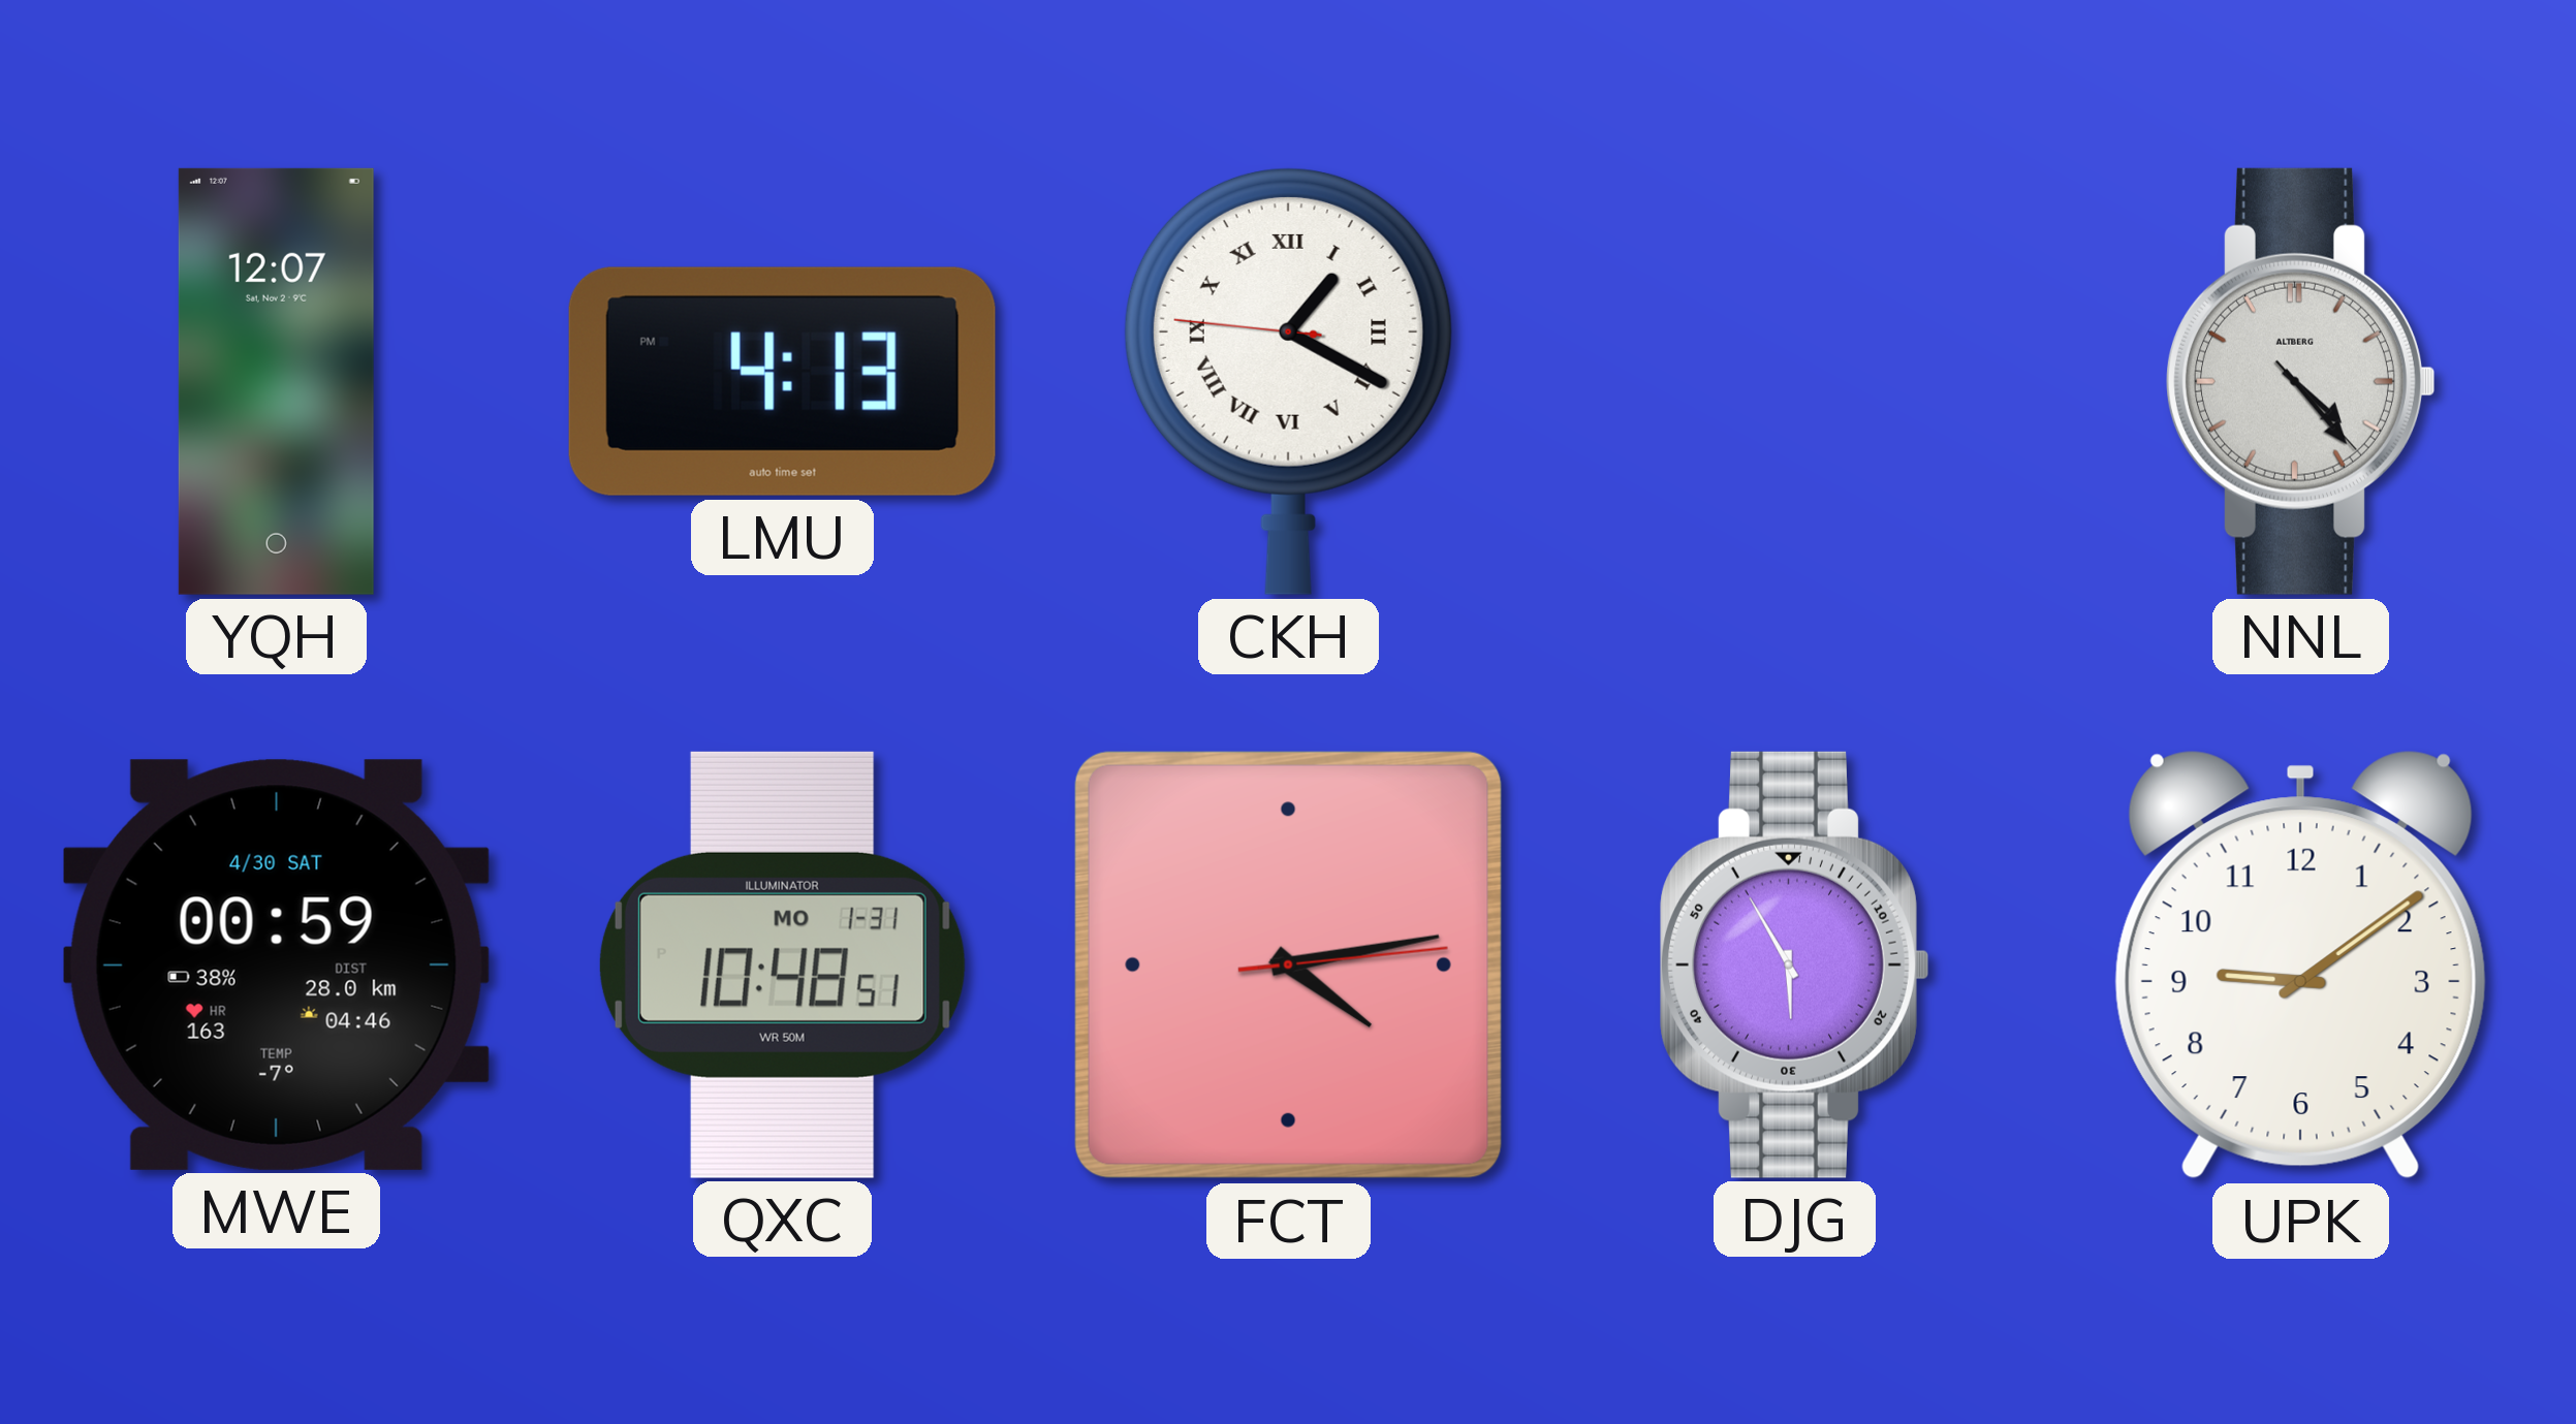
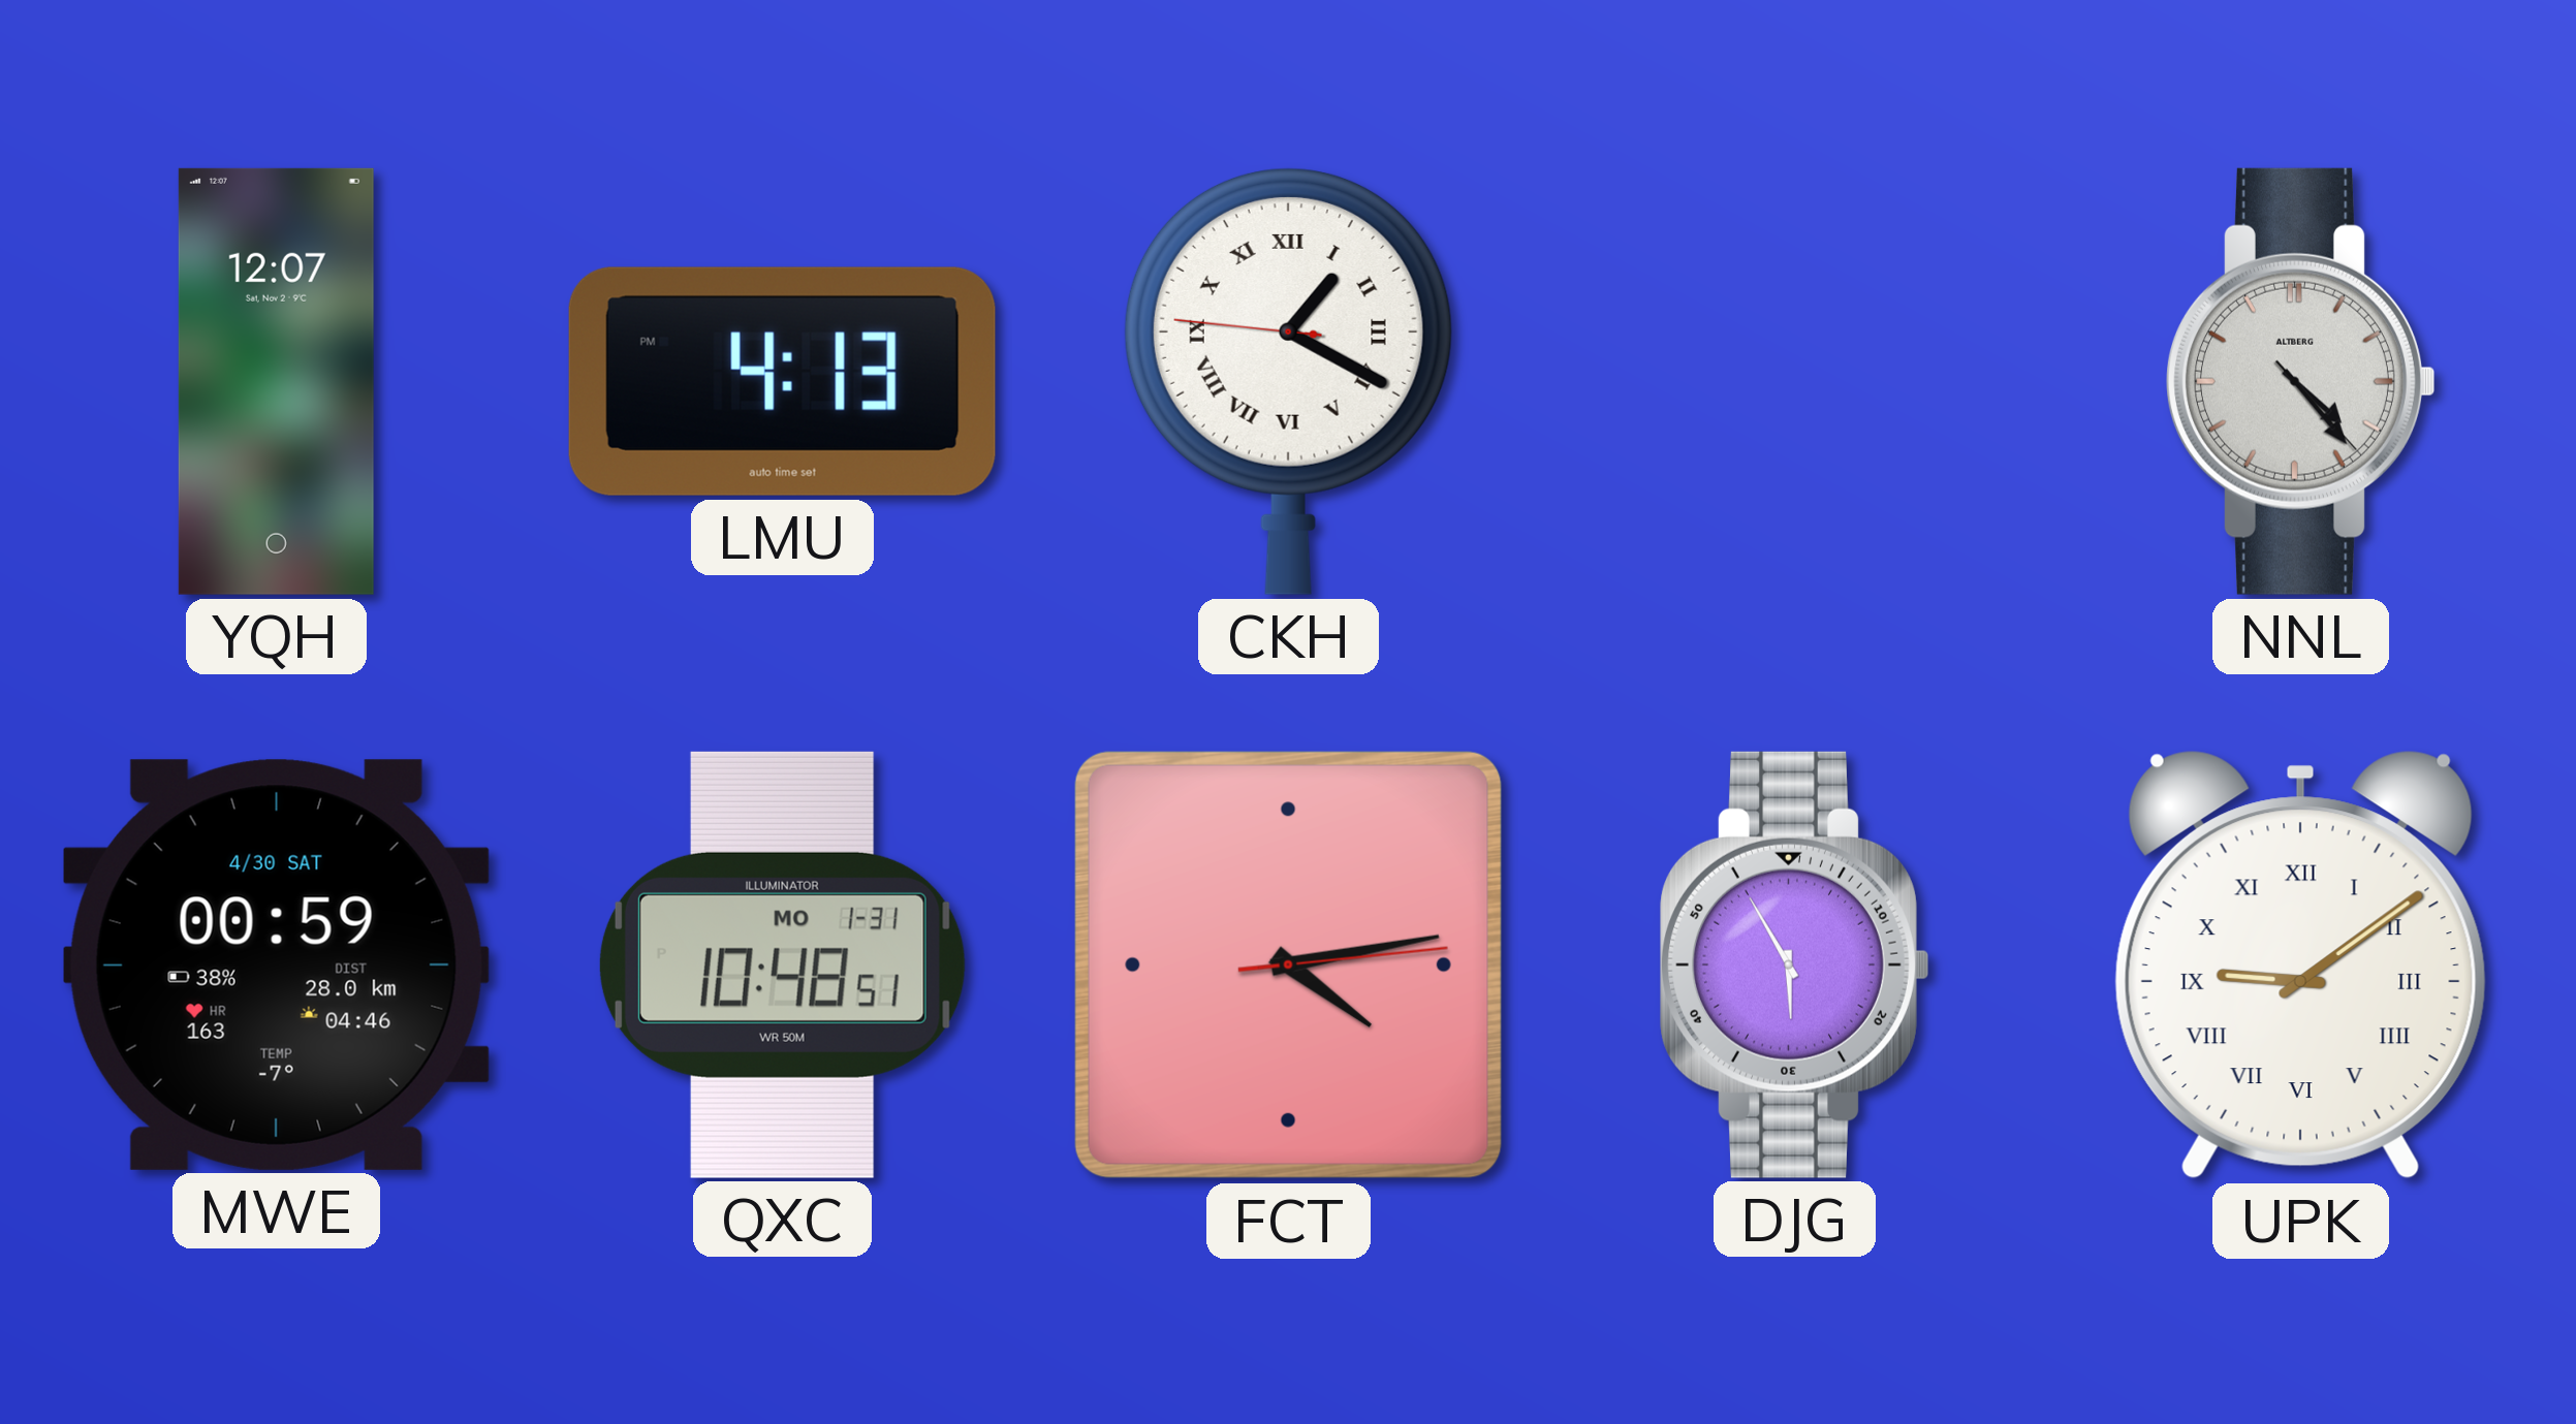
UPK numerals: Arabic -> Roman (2300, 966)
